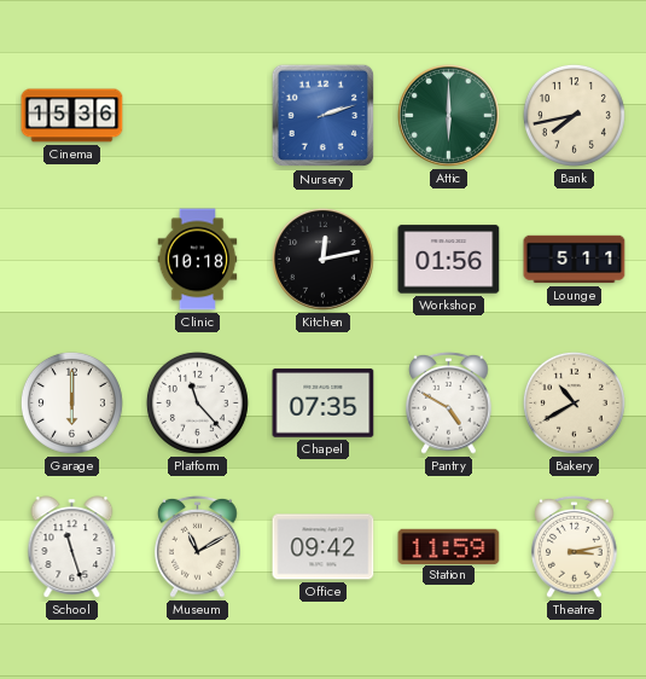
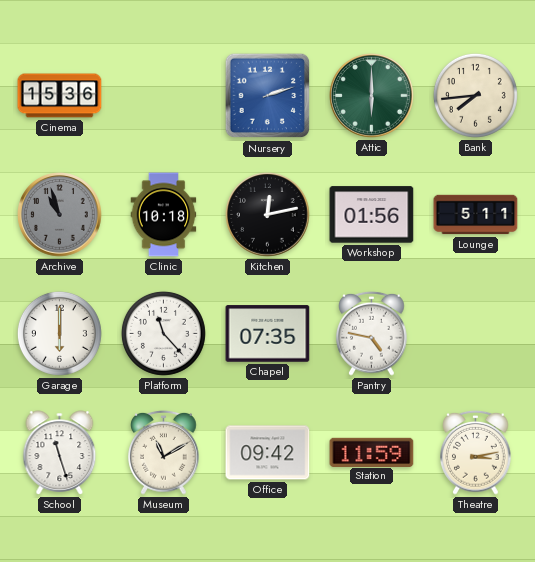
Bank: 7:43 -> 7:44 (475, 95)
Archive: none -> 10:57 (60, 215)
Pantry: 4:50 -> 4:47 (372, 333)
Bakery: 10:40 -> none (574, 402)
